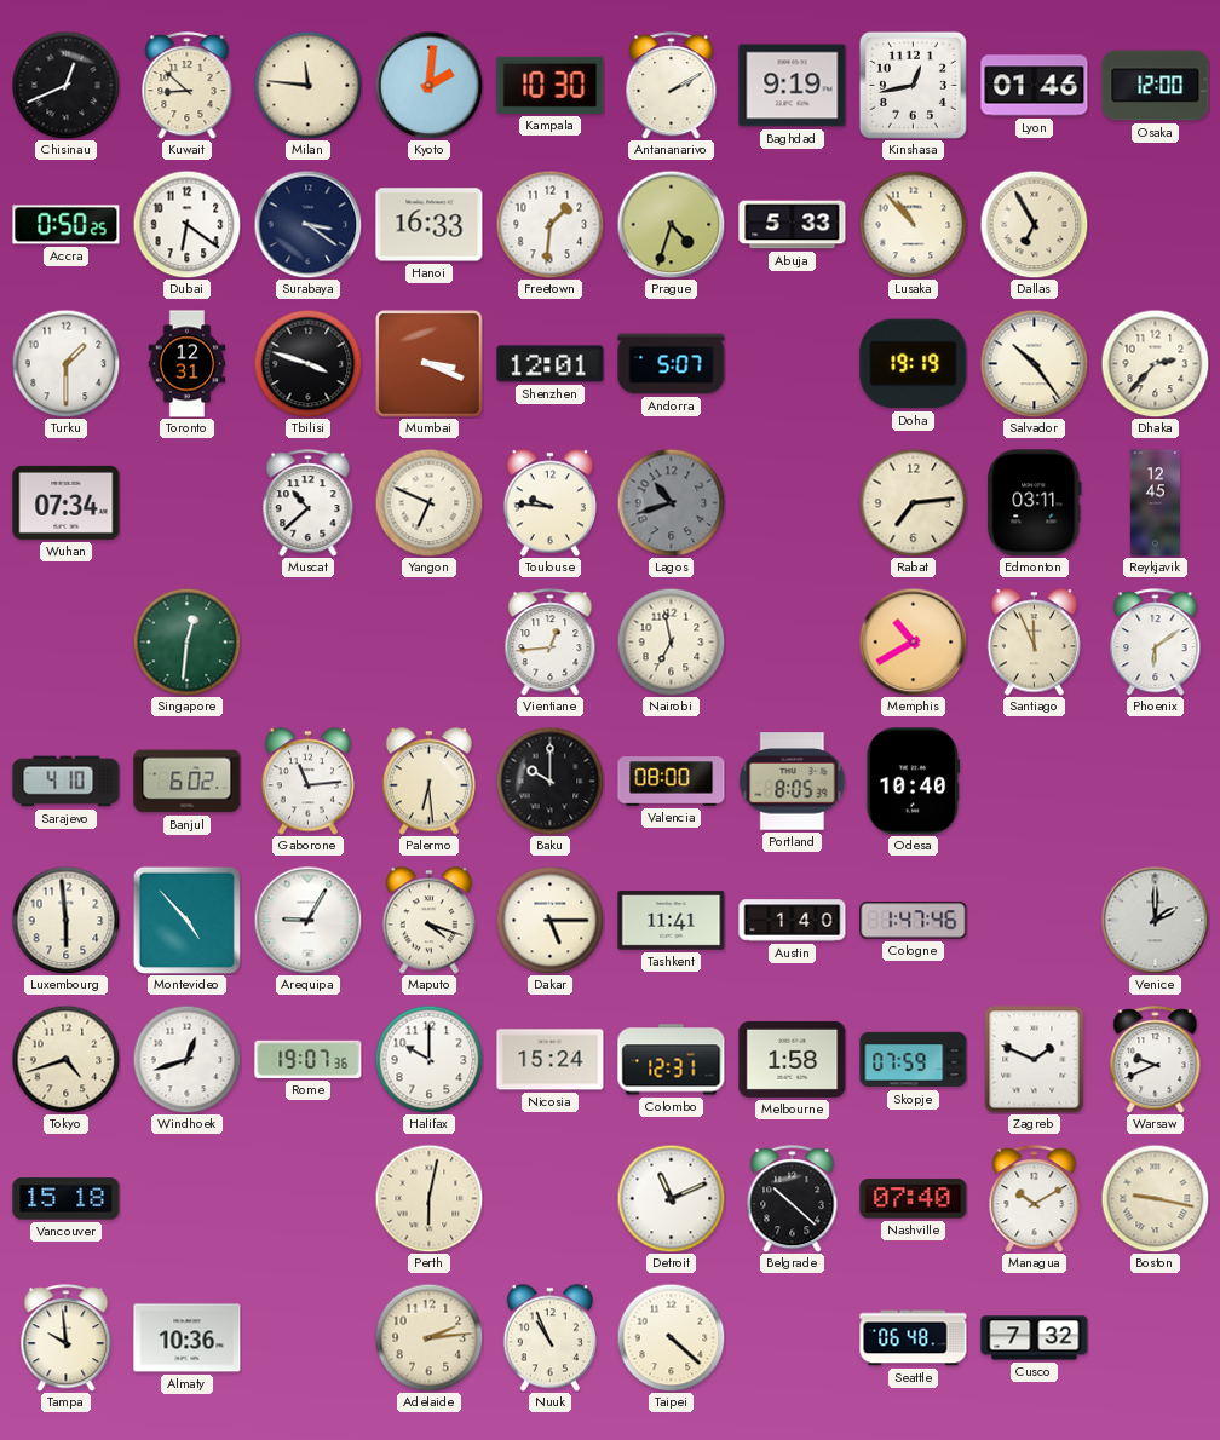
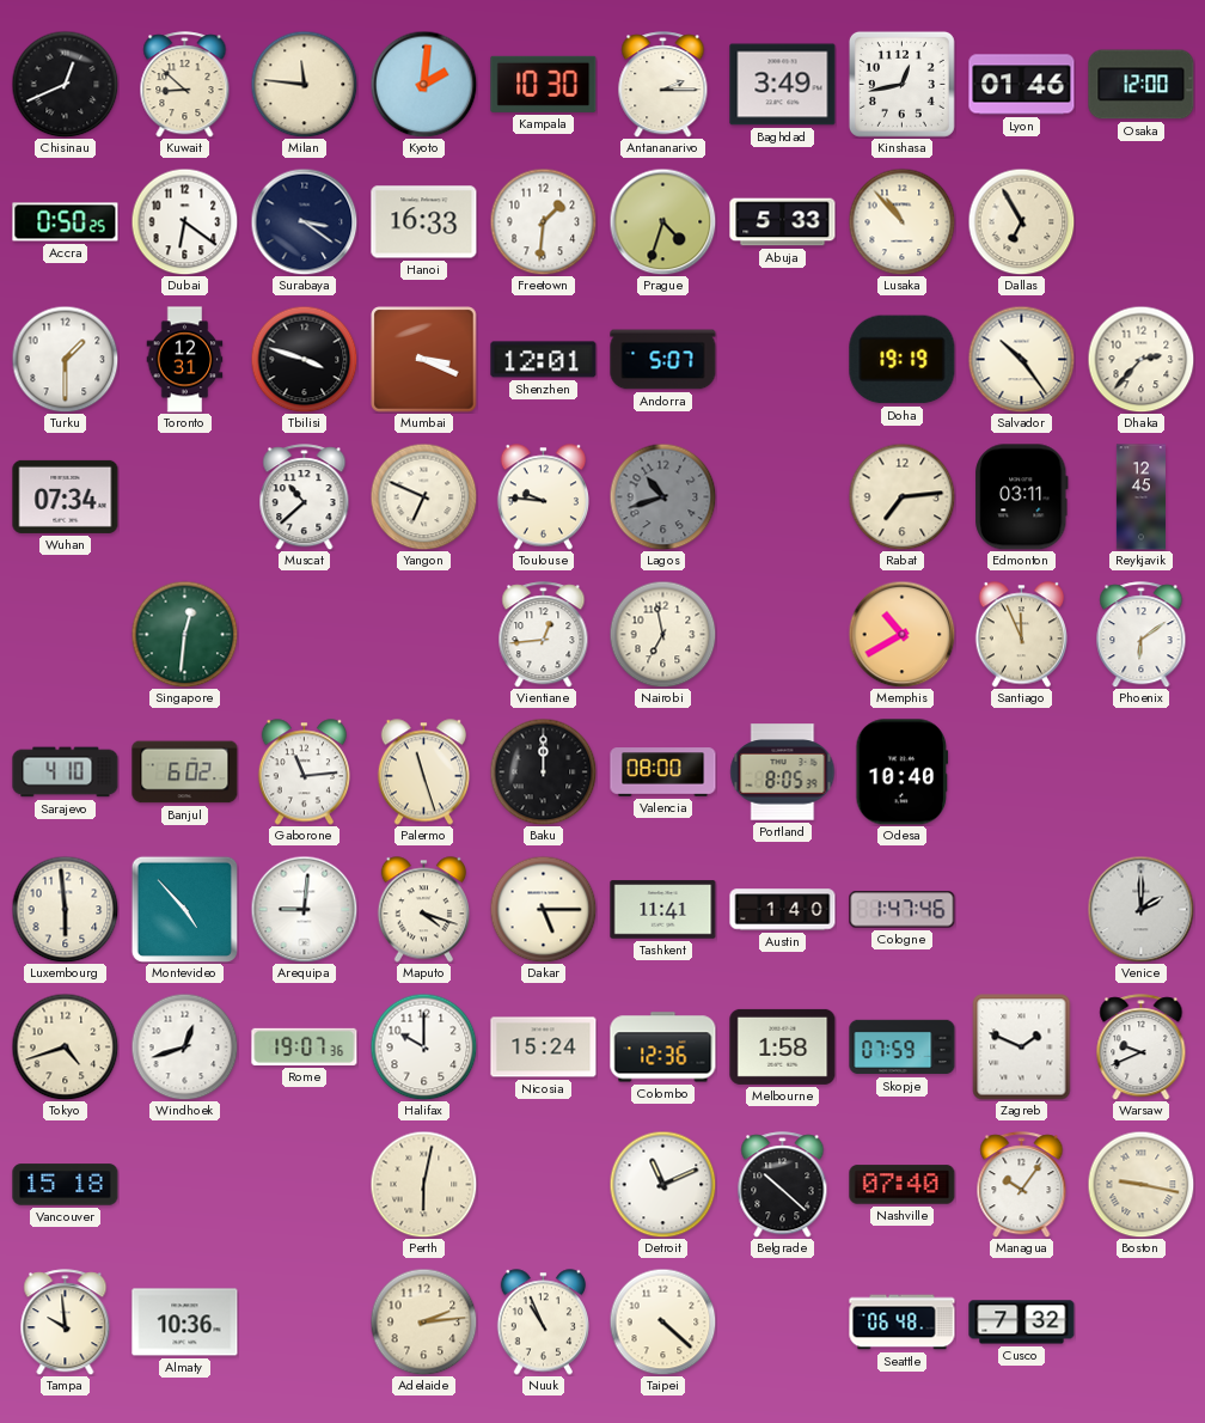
Antananarivo: 2:10 -> 2:15 (663, 85)
Baghdad: 9:19 -> 3:49 (783, 85)
Palermo: 6:29 -> 11:27 (423, 772)
Baku: 10:00 -> 12:00 (543, 771)
Arequipa: 9:05 -> 9:01 (304, 909)
Colombo: 12:31 -> 12:36 (663, 1048)
Managua: 10:10 -> 10:06 (1022, 1185)
